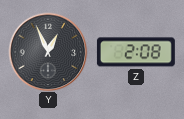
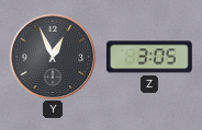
Z: 2:08 -> 3:05 (149, 57)
